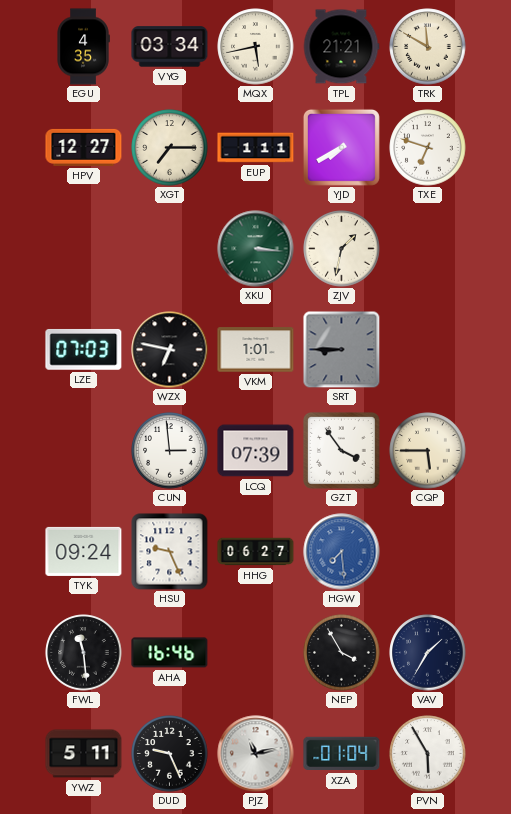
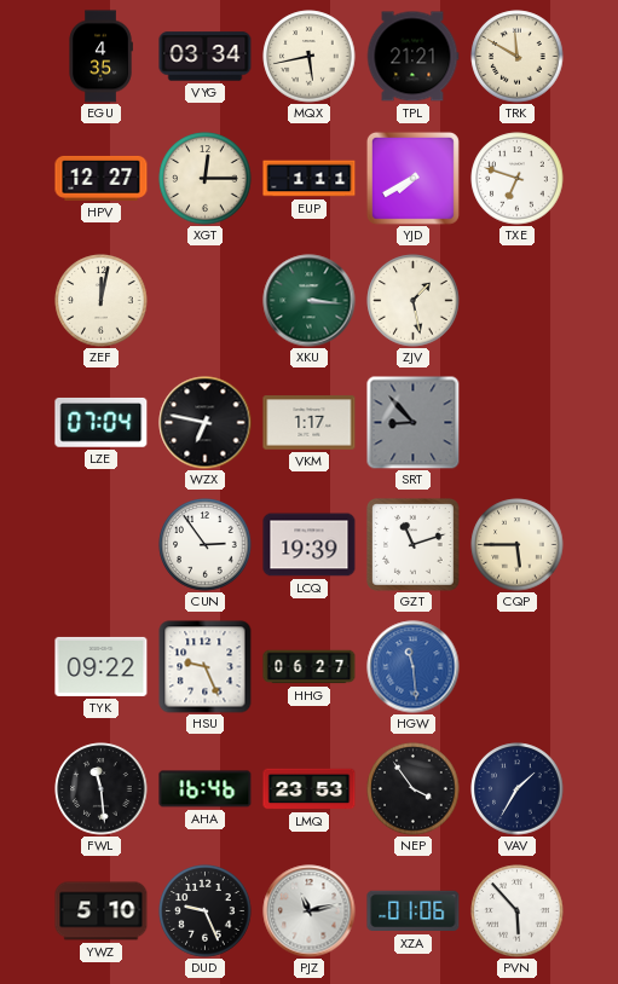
XGT: 7:15 -> 12:15 (206, 179)
ZEF: none -> 12:02 (102, 301)
ZJV: 1:32 -> 1:28 (414, 301)
LZE: 07:03 -> 07:04 (102, 422)
VKM: 1:01 -> 1:17 (310, 423)
SRT: 8:45 -> 8:53 (412, 422)
CUN: 2:59 -> 2:54 (206, 545)
LCQ: 07:39 -> 19:39 (310, 545)
GZT: 3:54 -> 11:12 (414, 545)
TYK: 09:24 -> 09:22 (102, 666)
HGW: 7:29 -> 11:29 (414, 667)
LMQ: none -> 23:53 (310, 789)
NEP: 3:55 -> 3:54 (414, 789)
YWZ: 5:11 -> 5:10 (102, 911)
XZA: 01:04 -> 01:06 (414, 911)
PVN: 5:55 -> 5:53 (518, 911)
